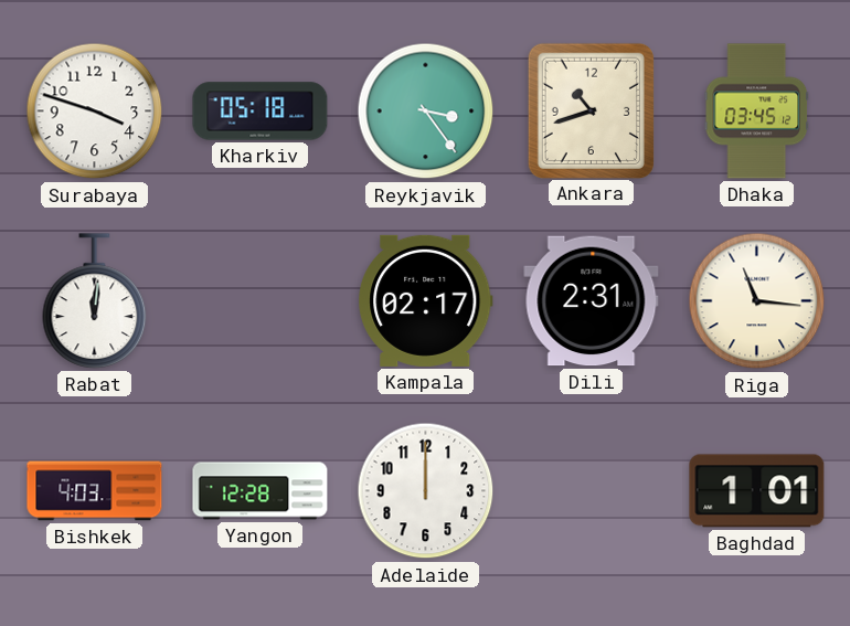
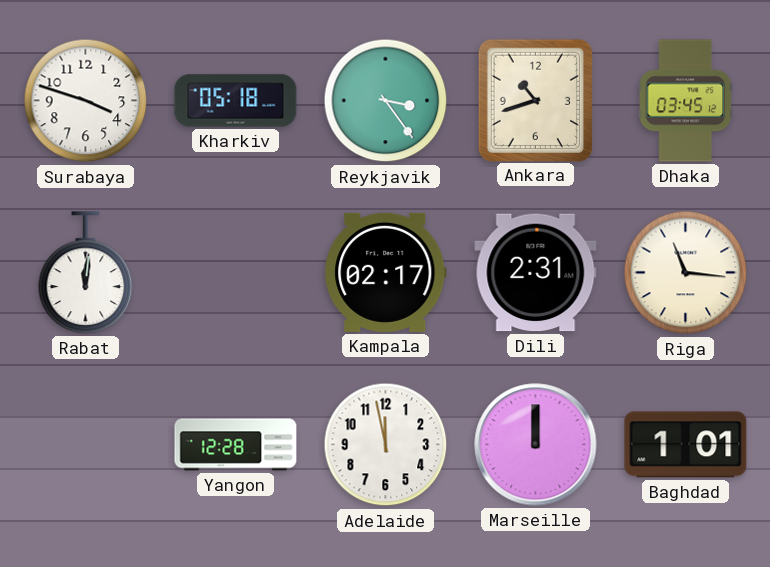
Bishkek: 4:03 -> none (95, 491)
Adelaide: 12:00 -> 11:58 (386, 445)
Marseille: none -> 12:00 (536, 445)
